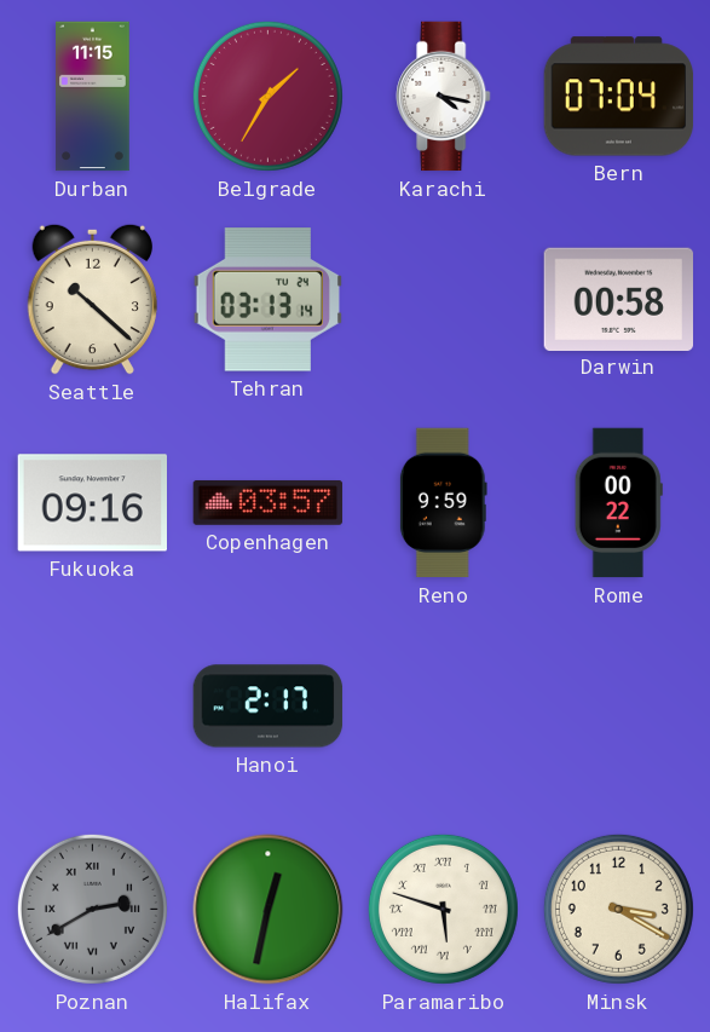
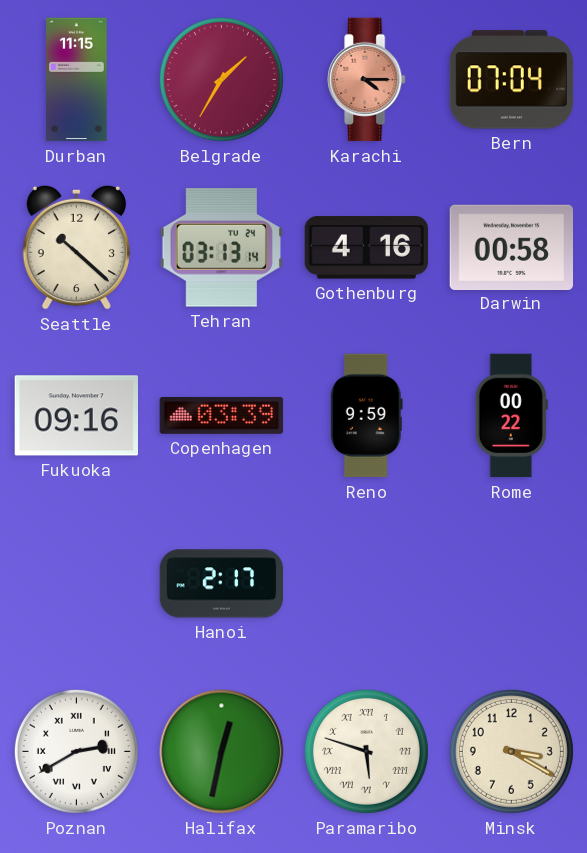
Karachi: 4:17 -> 4:15 (367, 80)
Karachi dial: white -> salmon (367, 80)
Gothenburg: none -> 4:16 (367, 248)
Copenhagen: 03:57 -> 03:39 (222, 415)
Poznan dial: grey -> white (76, 751)
